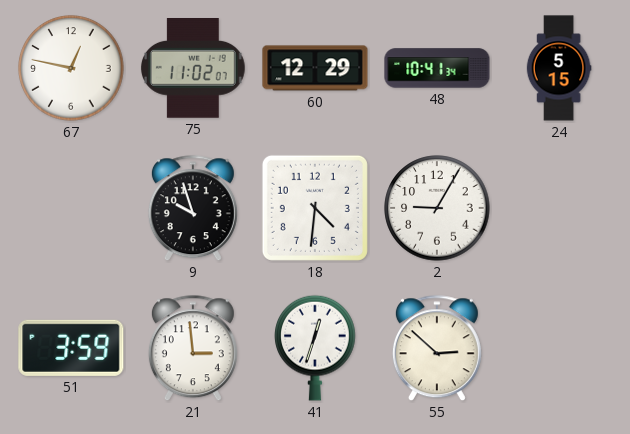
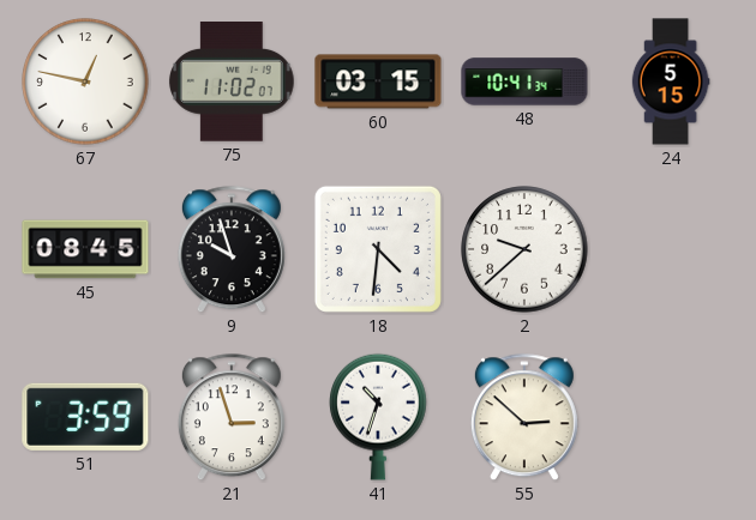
60: 12:29 -> 03:15 (378, 81)
45: none -> 08:45 (85, 249)
2: 9:05 -> 9:38 (524, 249)
21: 2:59 -> 2:57 (232, 418)
41: 12:33 -> 10:33 (378, 417)
